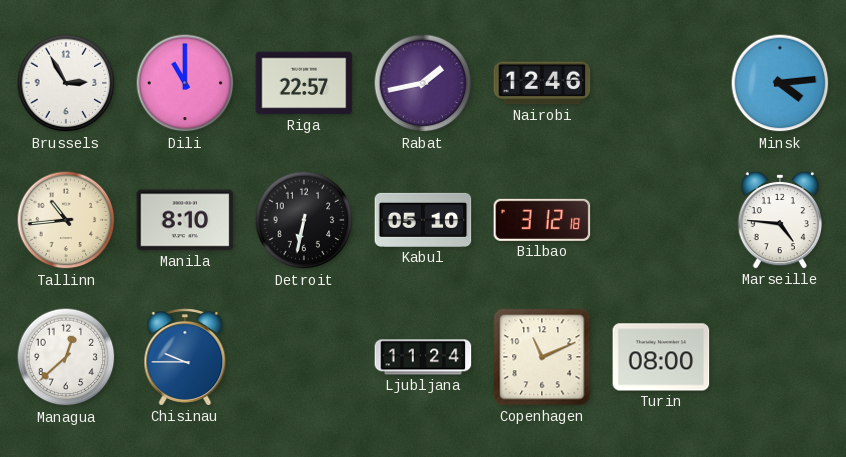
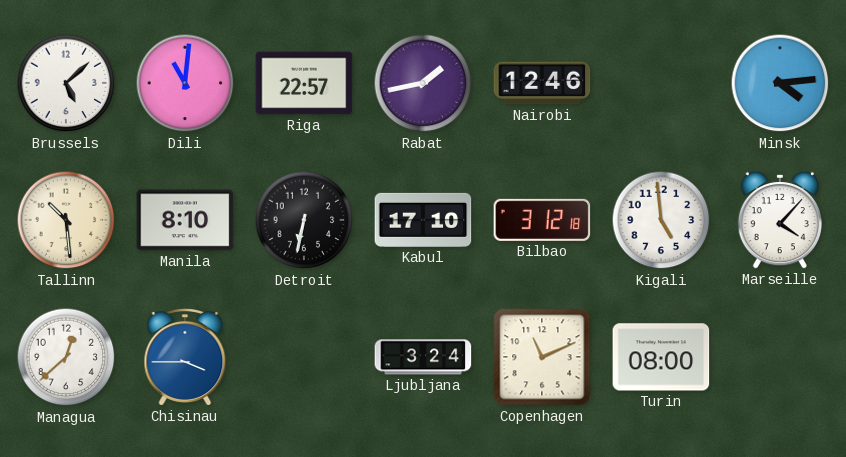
Brussels: 2:55 -> 5:08 (66, 83)
Dili: 11:00 -> 11:01 (185, 83)
Tallinn: 10:44 -> 10:29 (66, 220)
Kabul: 05:10 -> 17:10 (423, 220)
Kigali: none -> 4:59 (661, 220)
Marseille: 4:46 -> 4:07 (779, 220)
Chisinau: 9:45 -> 3:45 (185, 357)
Ljubljana: 11:24 -> 3:24 (423, 357)
